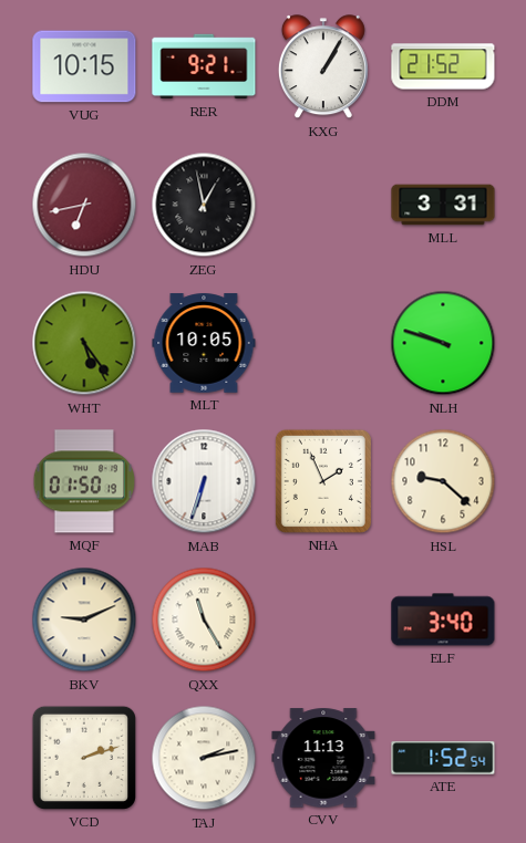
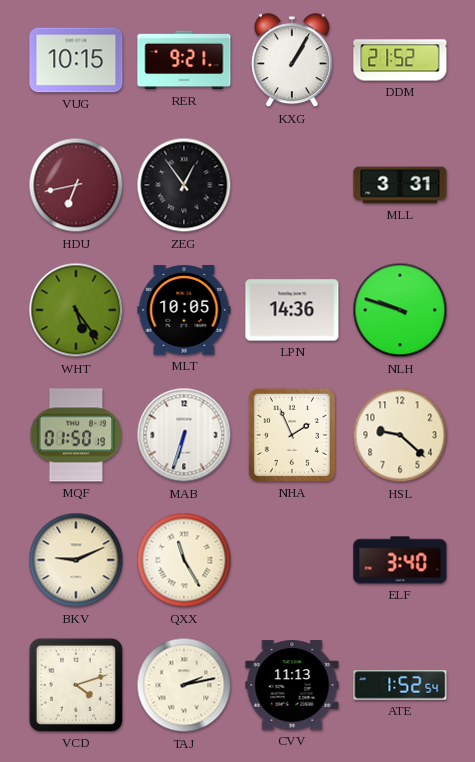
ZEG: 12:58 -> 12:54 (184, 185)
LPN: none -> 14:36 (292, 310)
VCD: 2:12 -> 4:12 (76, 685)
